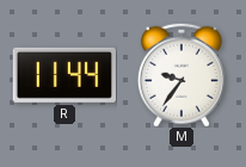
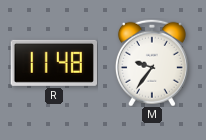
R: 11:44 -> 11:48 (53, 63)
